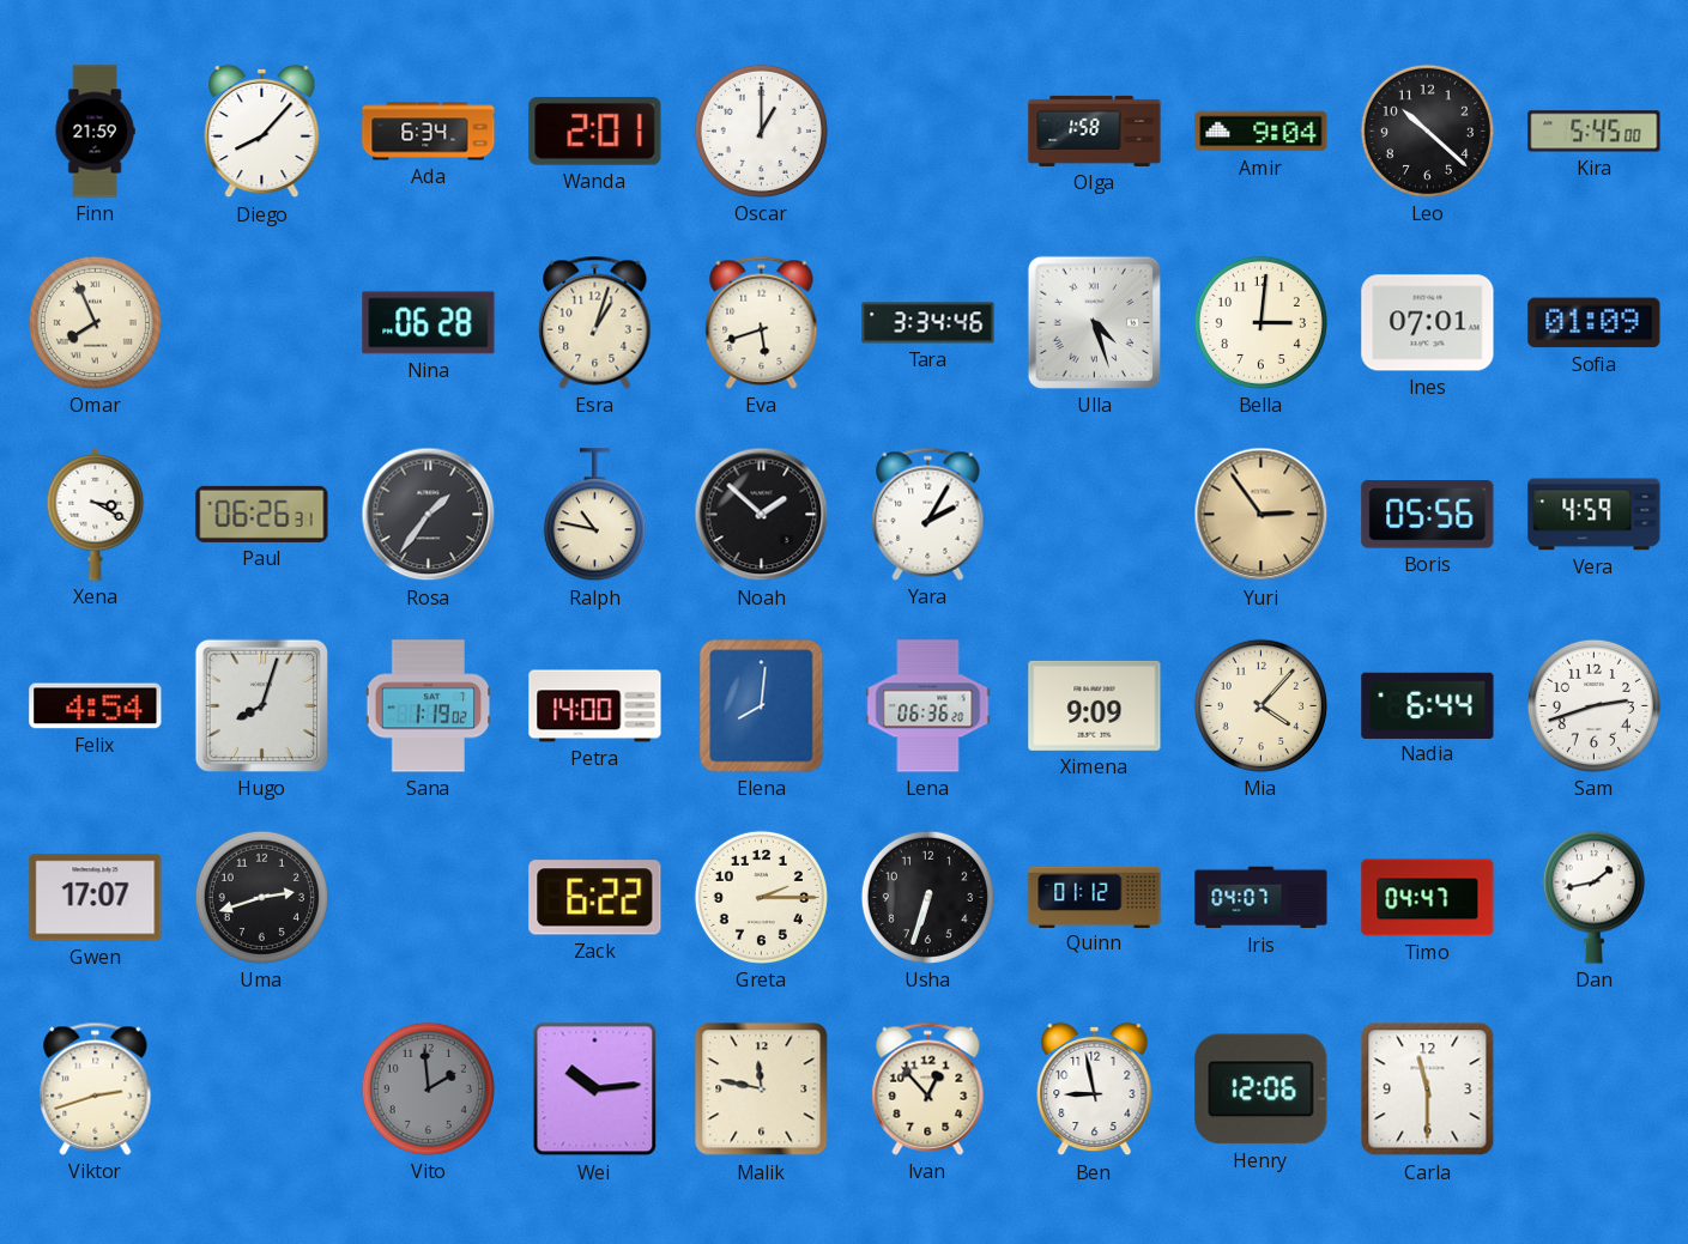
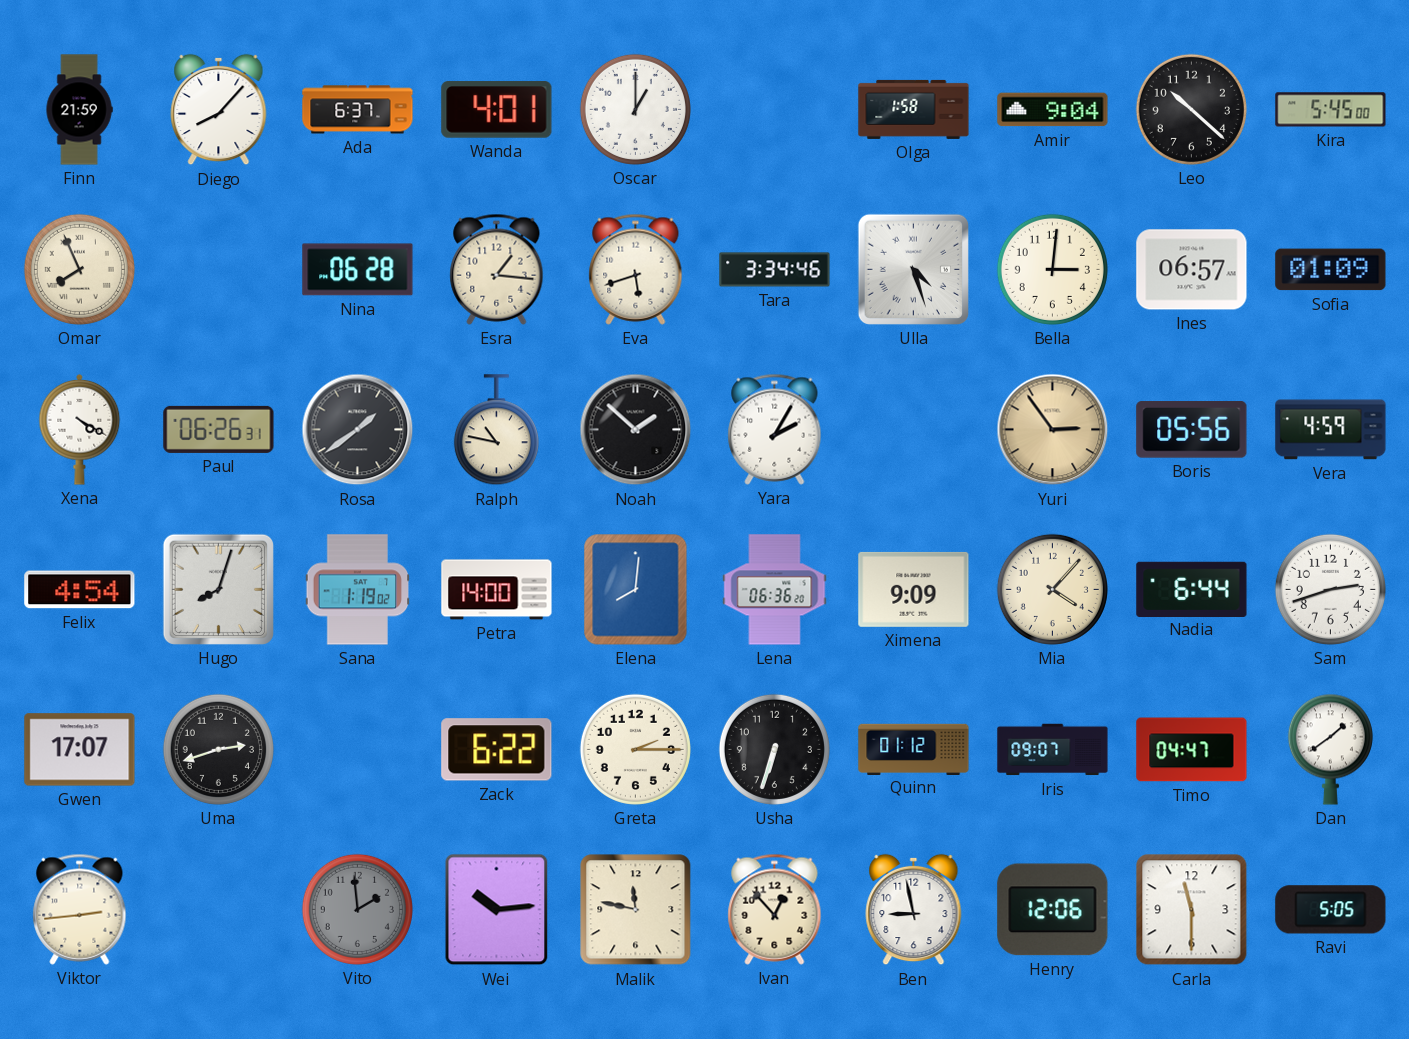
Ada: 6:34 -> 6:37 (358, 110)
Wanda: 2:01 -> 4:01 (497, 110)
Esra: 1:03 -> 1:16 (497, 269)
Ines: 07:01 -> 06:57 (1192, 270)
Xena: 3:20 -> 4:20 (80, 429)
Rosa: 1:36 -> 1:39 (358, 430)
Iris: 04:07 -> 09:07 (1053, 750)
Dan: 1:43 -> 1:39 (1330, 749)
Viktor: 2:42 -> 2:44 (80, 909)
Ravi: none -> 5:05 (1331, 910)
